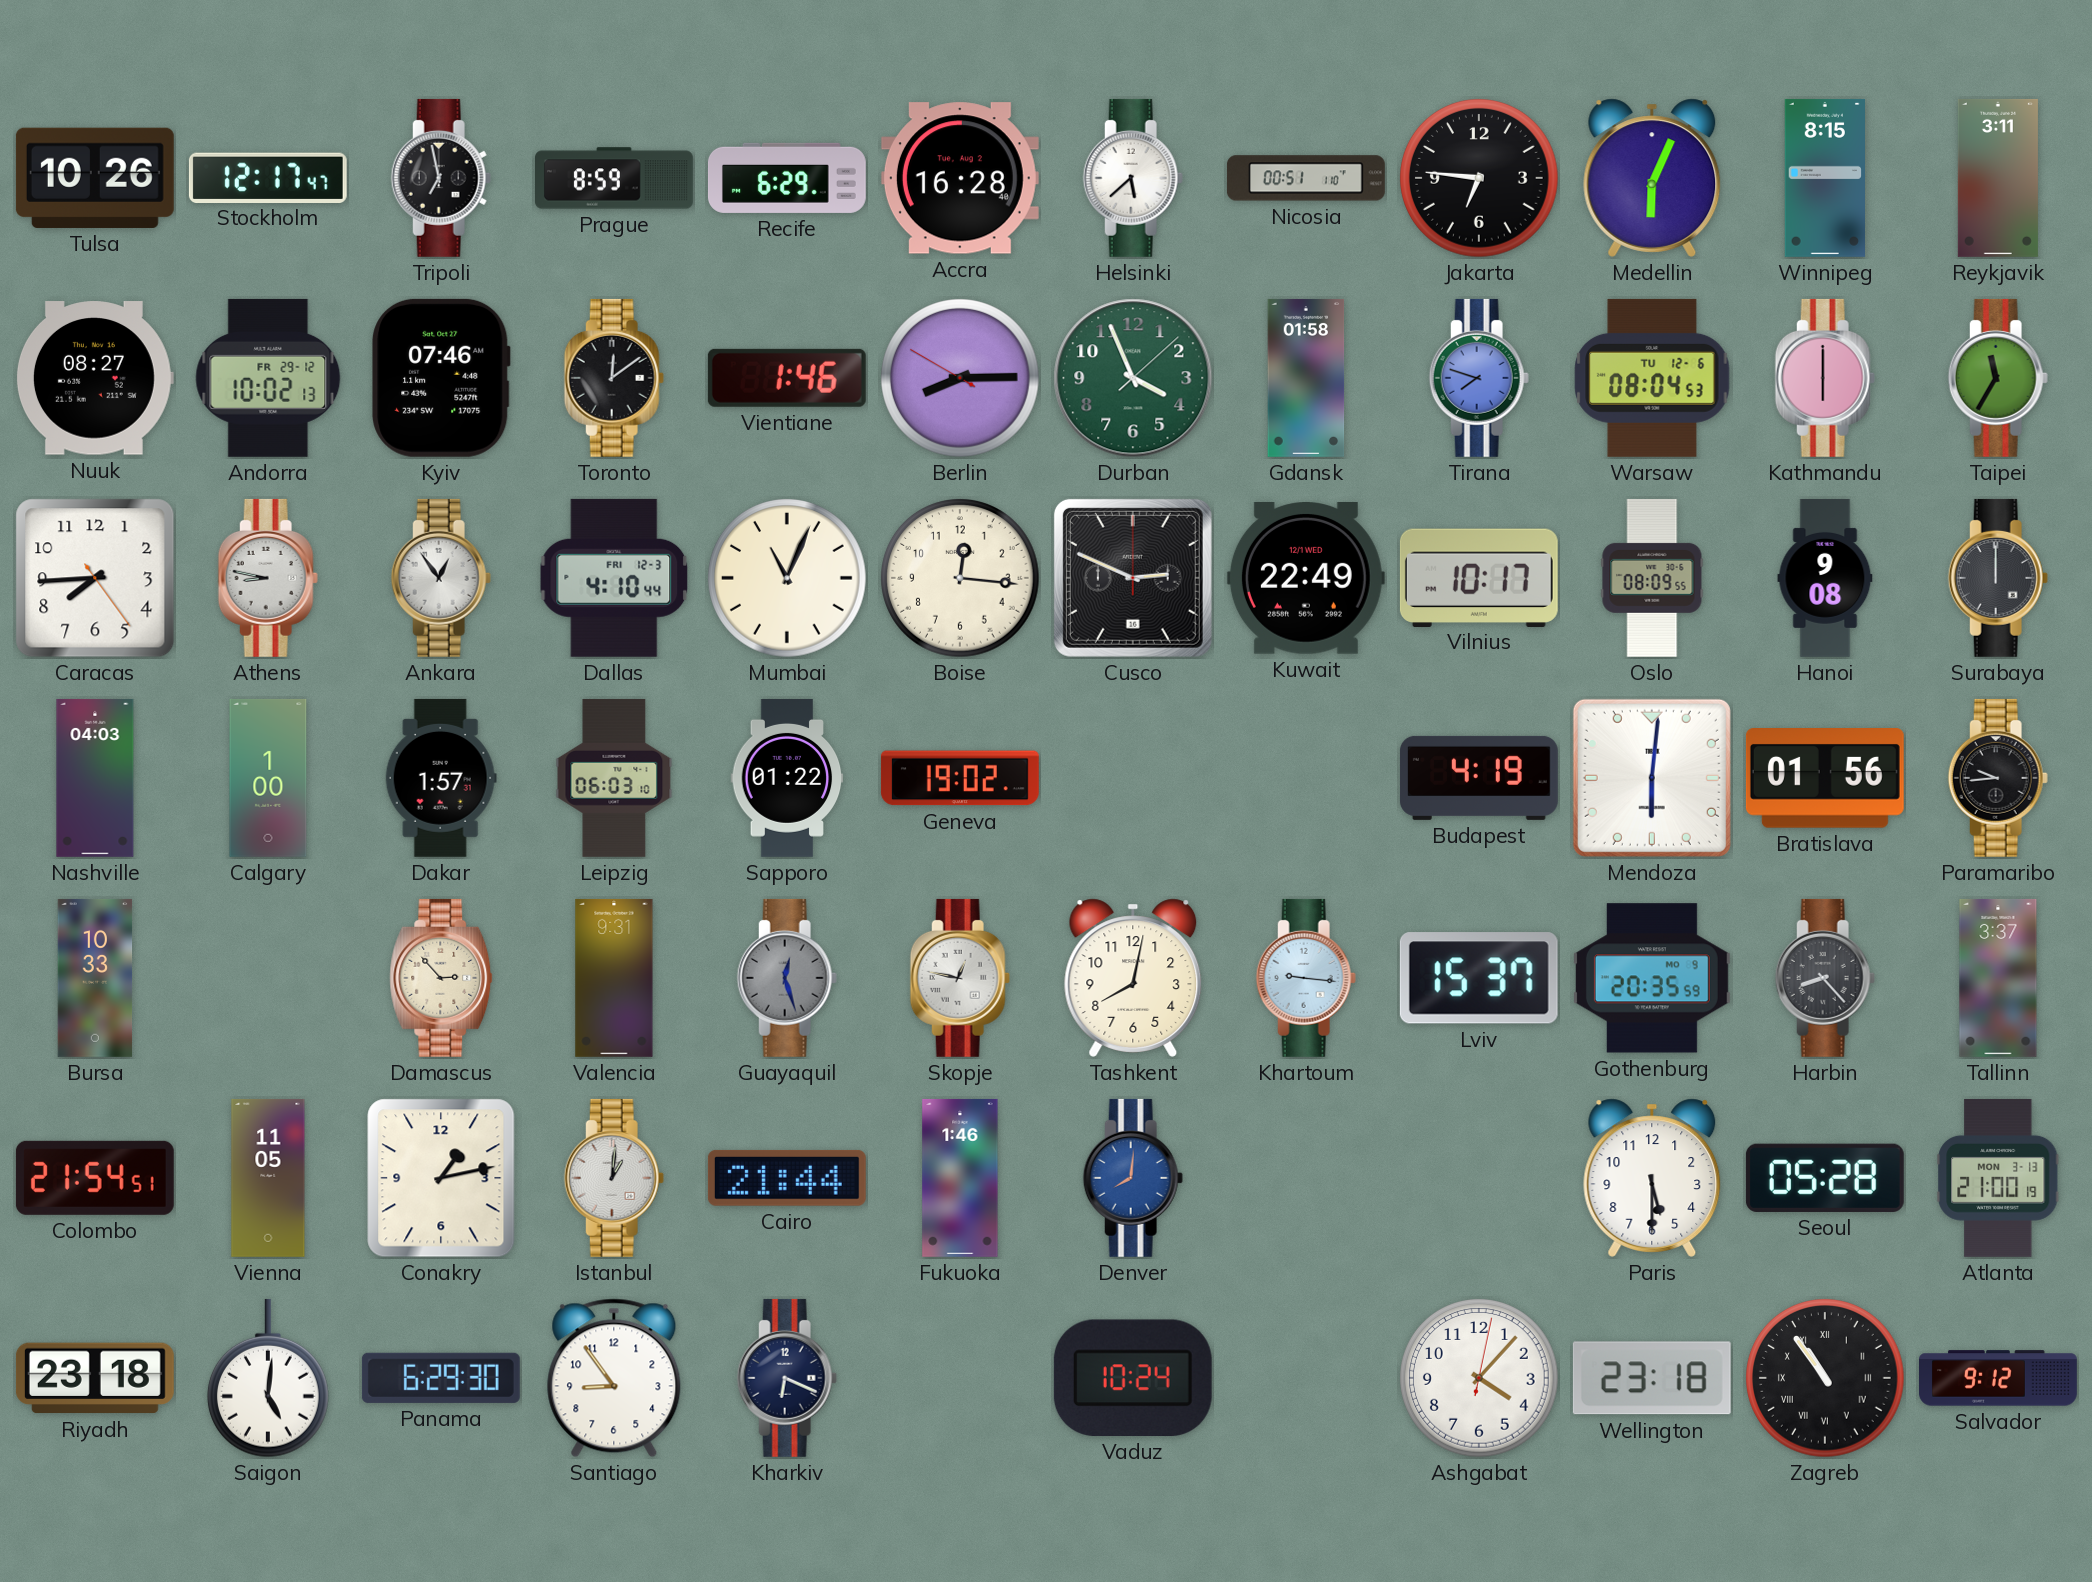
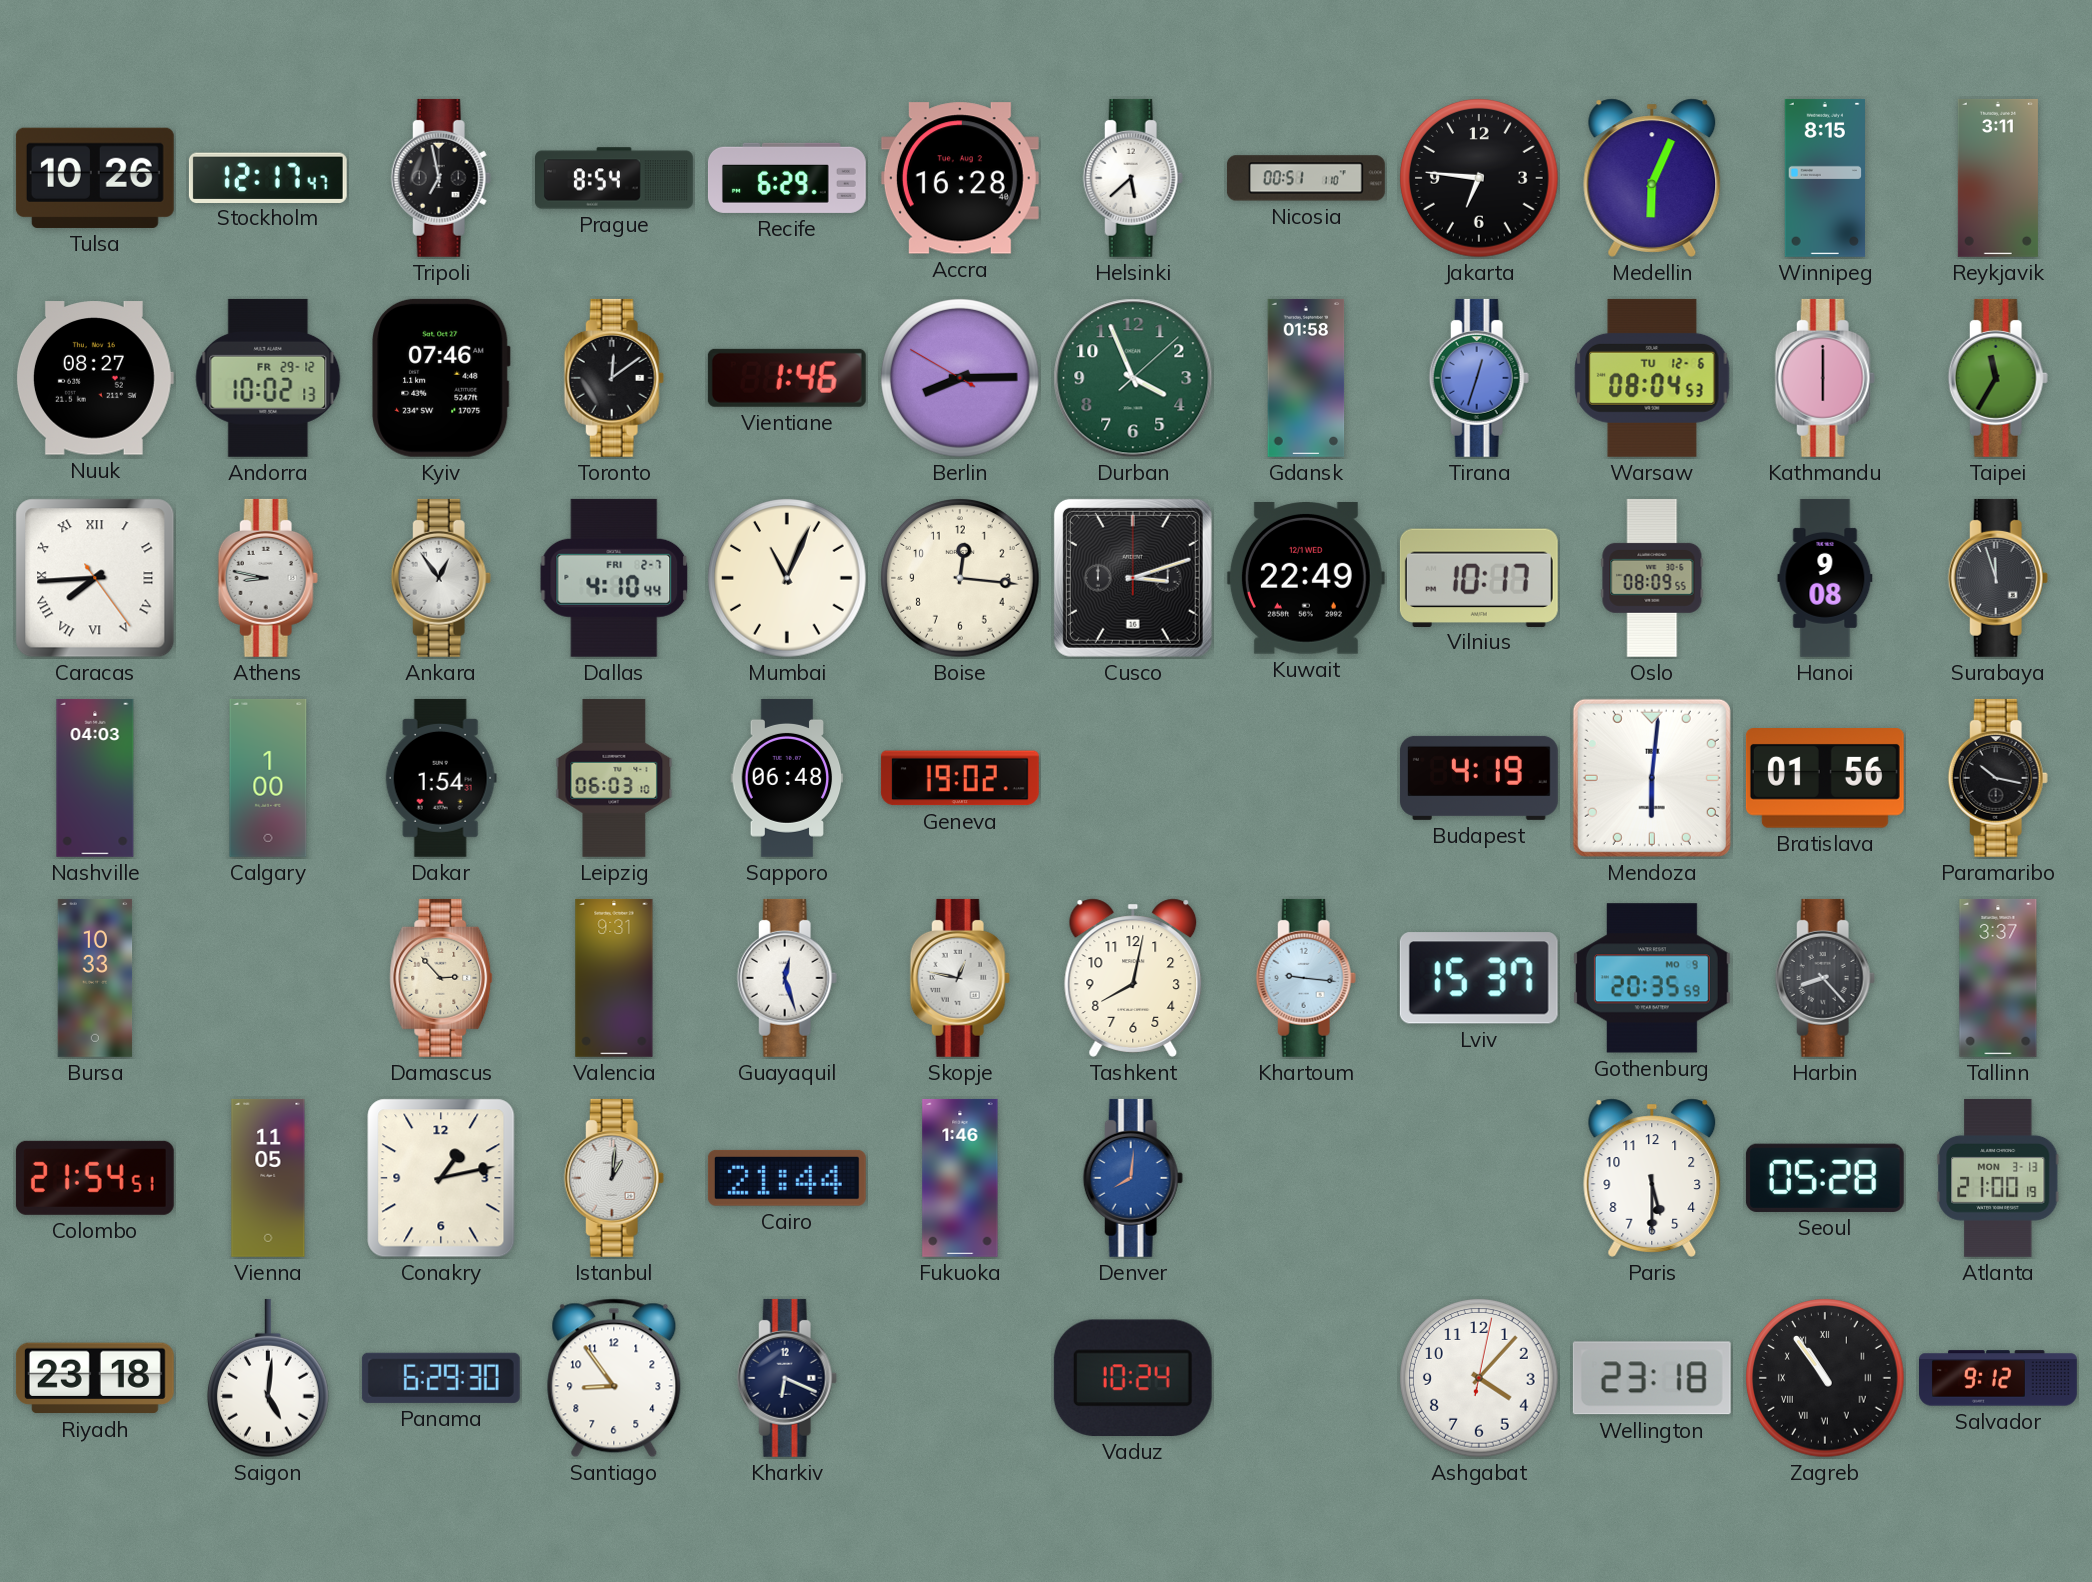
Prague: 8:59 -> 8:54 (615, 178)
Tirana: 7:48 -> 12:33 (1479, 378)
Caracas numerals: Arabic -> Roman (95, 578)
Dallas date: FRI 12-3 -> FRI 2-7 (614, 578)
Cusco: 2:49 -> 3:12 (1133, 578)
Surabaya: 12:00 -> 11:57 (1998, 578)
Dakar: 1:57 -> 1:54 (441, 778)
Sapporo: 01:22 -> 06:48 (787, 778)
Paramaribo: 9:44 -> 10:17 (1998, 778)
Guayaquil dial: grey -> white (787, 978)
